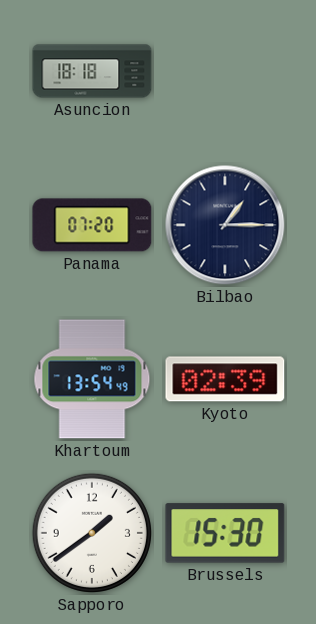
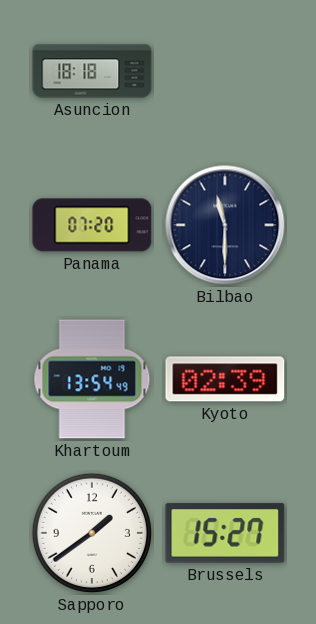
Bilbao: 1:15 -> 11:30 (225, 225)
Brussels: 15:30 -> 15:27 (225, 533)
